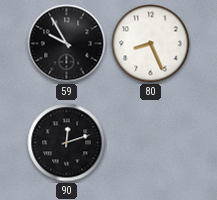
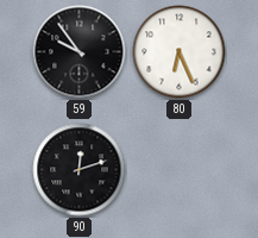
59: 9:55 -> 9:54 (80, 52)
80: 8:26 -> 6:26 (180, 52)
